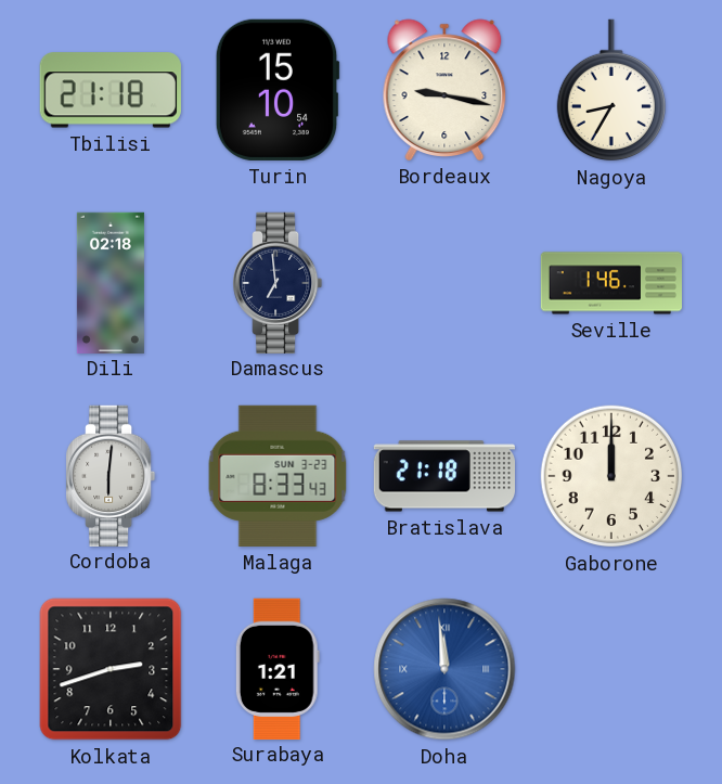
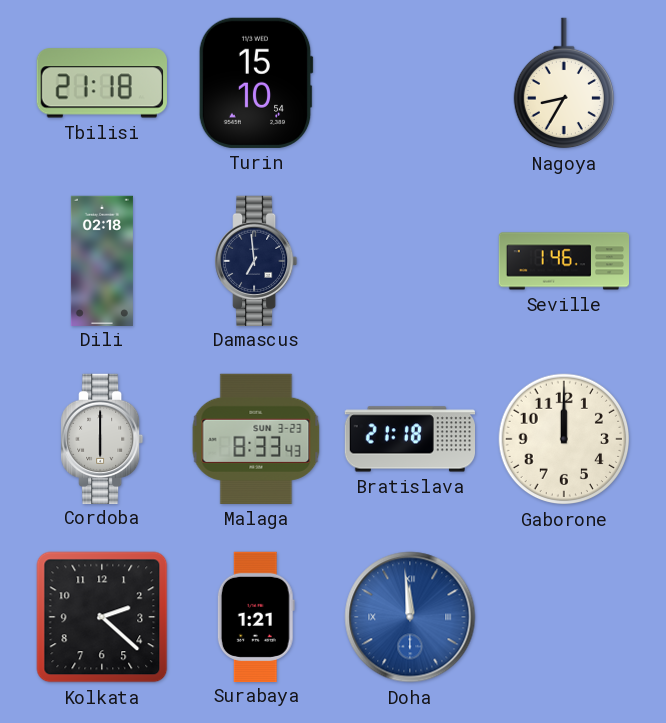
Bordeaux: 9:17 -> none (444, 90)
Cordoba: 6:01 -> 6:00 (102, 438)
Kolkata: 2:42 -> 2:22 (102, 617)
